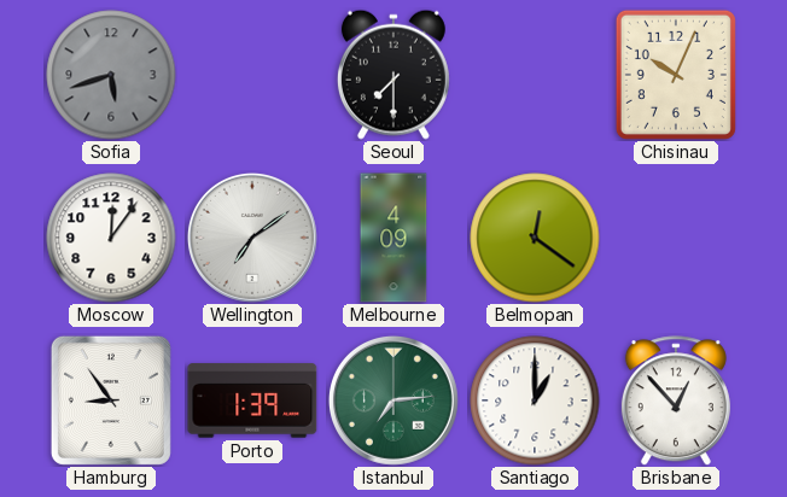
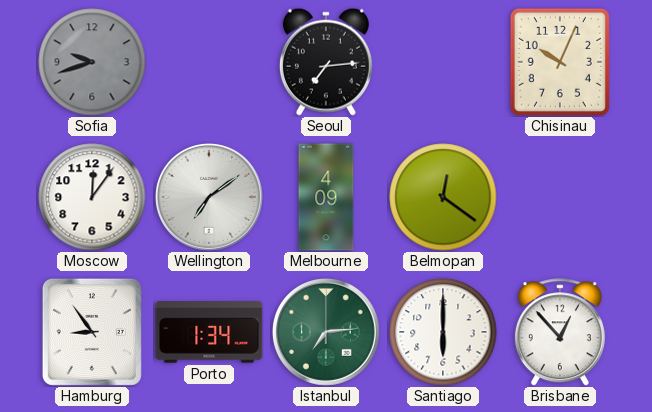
Sofia: 5:42 -> 9:42 (92, 62)
Seoul: 7:30 -> 7:14 (326, 62)
Porto: 1:39 -> 1:34 (209, 332)
Santiago: 1:00 -> 6:00 (443, 332)
